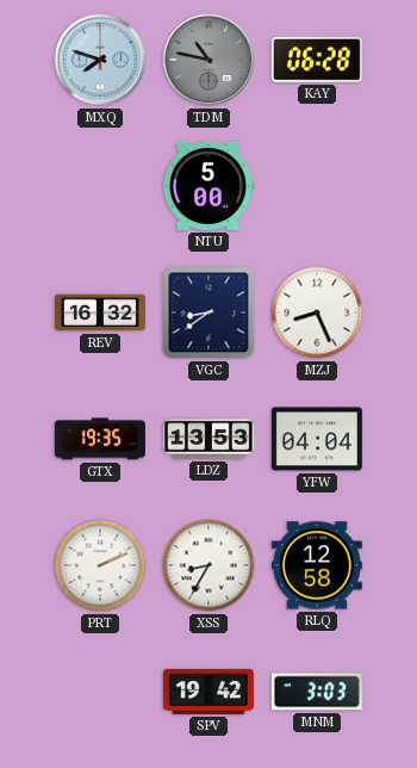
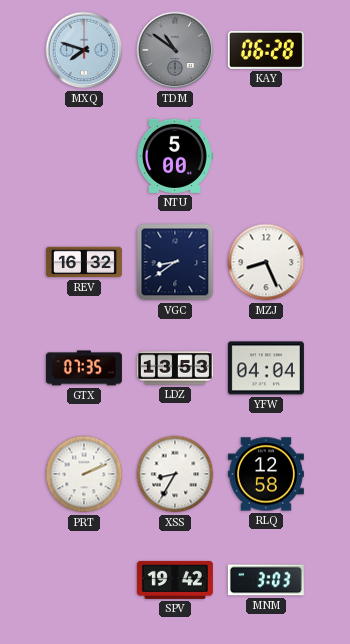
TDM: 10:47 -> 10:51 (175, 50)
GTX: 19:35 -> 07:35 (84, 368)
